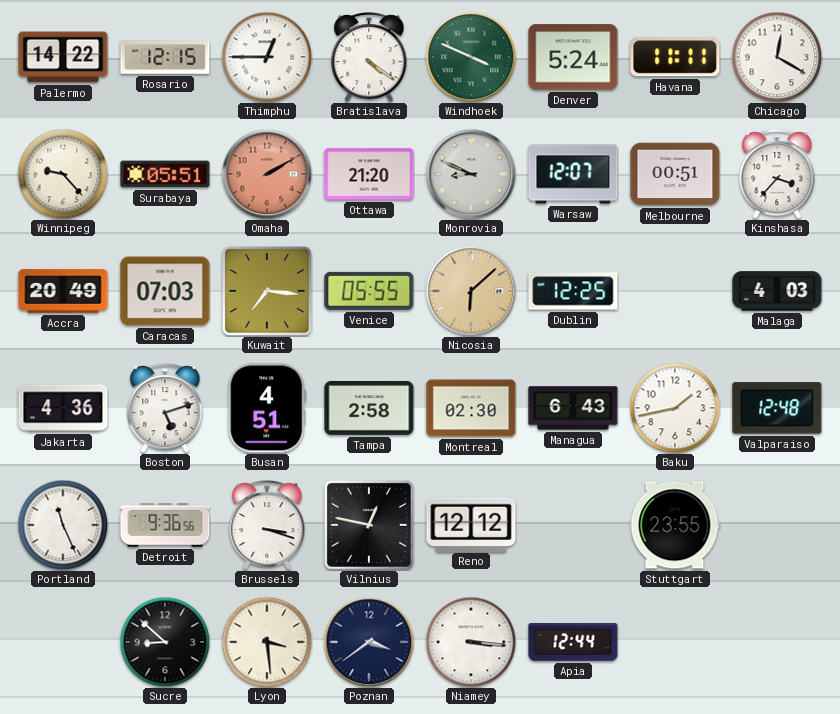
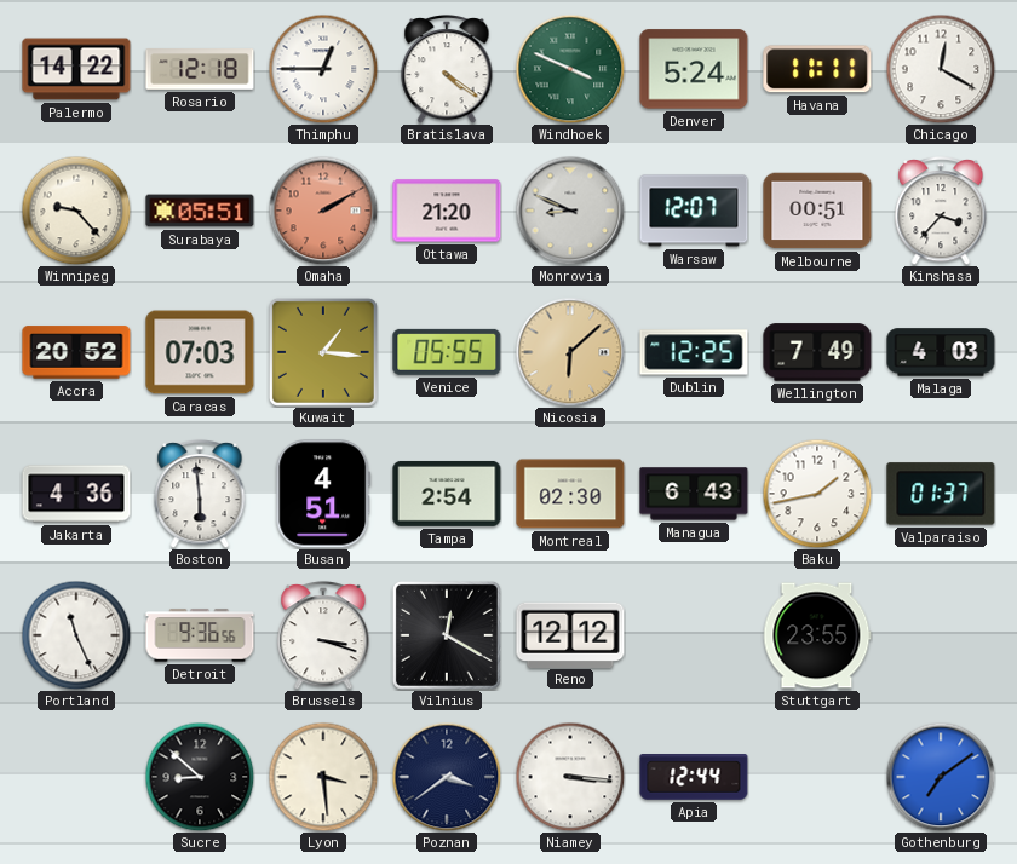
Rosario: 12:15 -> 12:18 (200, 69)
Accra: 20:49 -> 20:52 (76, 352)
Kuwait: 7:16 -> 1:16 (323, 352)
Wellington: none -> 7:49 (817, 352)
Boston: 5:12 -> 5:59 (200, 494)
Tampa: 2:58 -> 2:54 (447, 494)
Valparaiso: 12:48 -> 01:37 (941, 494)
Vilnius: 12:47 -> 12:20 (447, 635)
Gothenburg: none -> 7:09 (941, 777)
